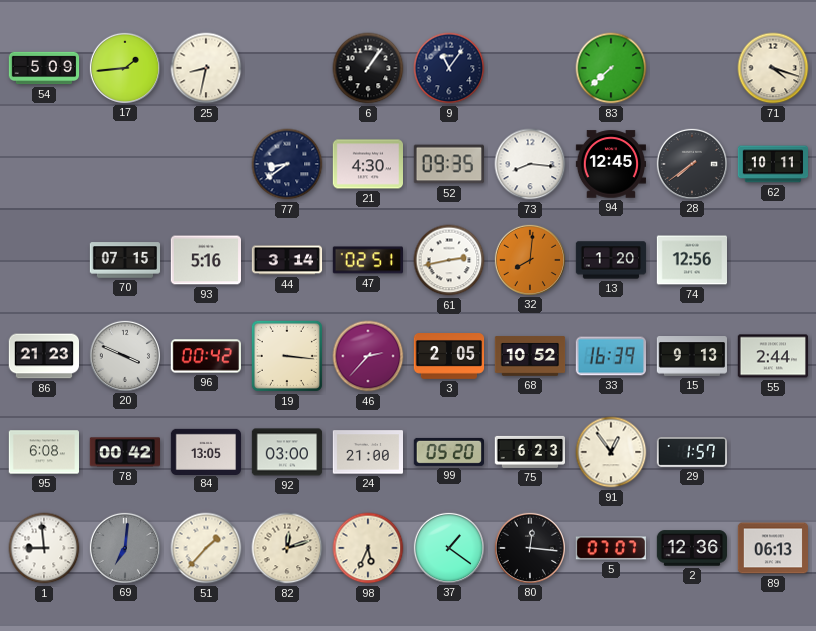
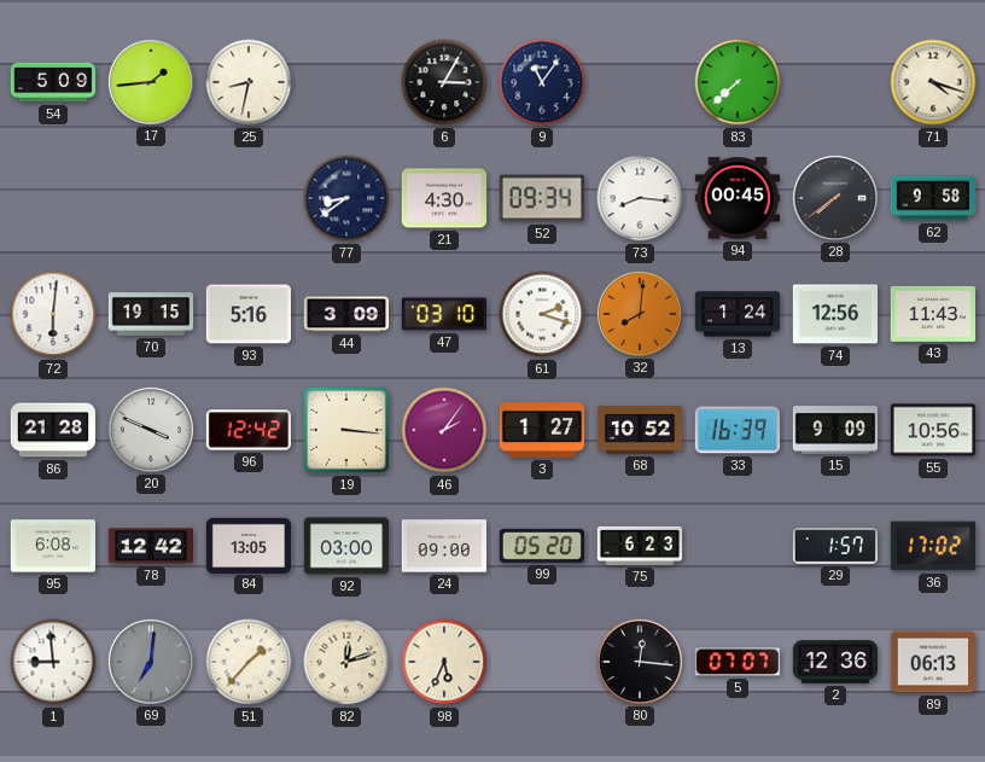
6: 1:06 -> 3:05 (444, 82)
52: 09:35 -> 09:34 (541, 198)
94: 12:45 -> 00:45 (736, 198)
62: 10:11 -> 9:58 (933, 198)
72: none -> 6:01 (53, 314)
70: 07:15 -> 19:15 (151, 314)
44: 3:14 -> 3:09 (346, 314)
47: 02:51 -> 03:10 (443, 314)
61: 2:43 -> 2:18 (542, 314)
13: 1:20 -> 1:24 (738, 314)
43: none -> 11:43 (932, 314)
86: 21:23 -> 21:28 (52, 430)
96: 00:42 -> 12:42 (247, 430)
46: 2:37 -> 2:06 (444, 430)
3: 2:05 -> 1:27 (542, 431)
15: 9:13 -> 9:09 (835, 430)
55: 2:44 -> 10:56 (932, 430)
78: 00:42 -> 12:42 (150, 546)
24: 21:00 -> 09:00 (443, 546)
91: 12:54 -> none (611, 452)
36: none -> 17:02 (932, 546)
37: 1:21 -> none (448, 547)
